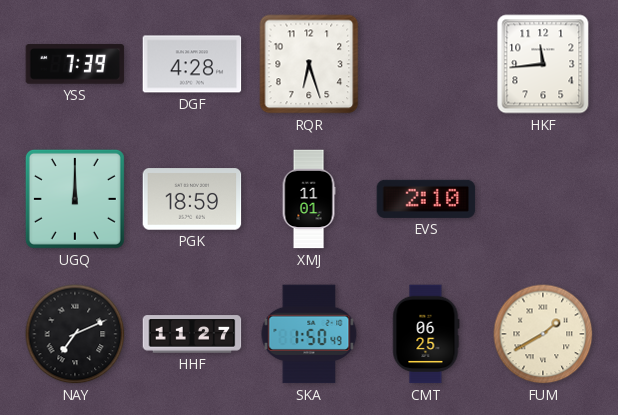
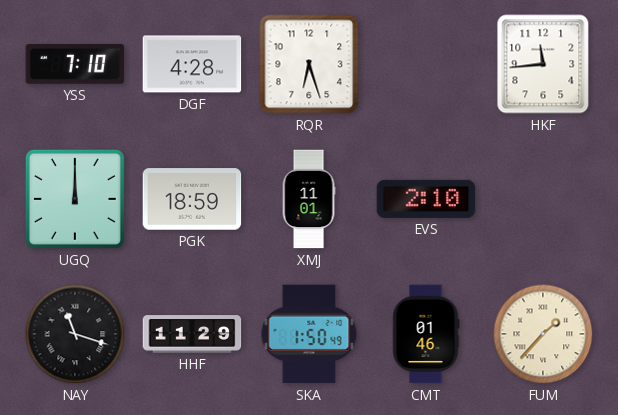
YSS: 7:39 -> 7:10 (75, 64)
NAY: 7:11 -> 11:18 (75, 334)
HHF: 11:27 -> 11:29 (192, 334)
CMT: 06:25 -> 01:46 (426, 334)
FUM: 1:40 -> 1:37 (543, 334)
